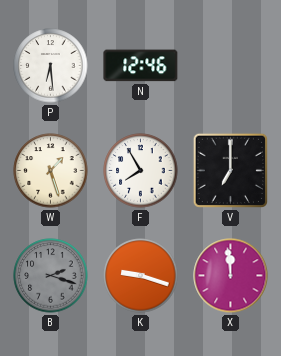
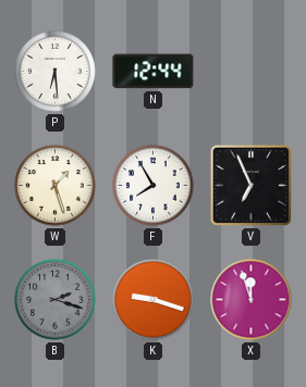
N: 12:46 -> 12:44 (154, 72)
V: 7:00 -> 6:56 (250, 185)
X: 11:59 -> 11:57 (252, 300)
